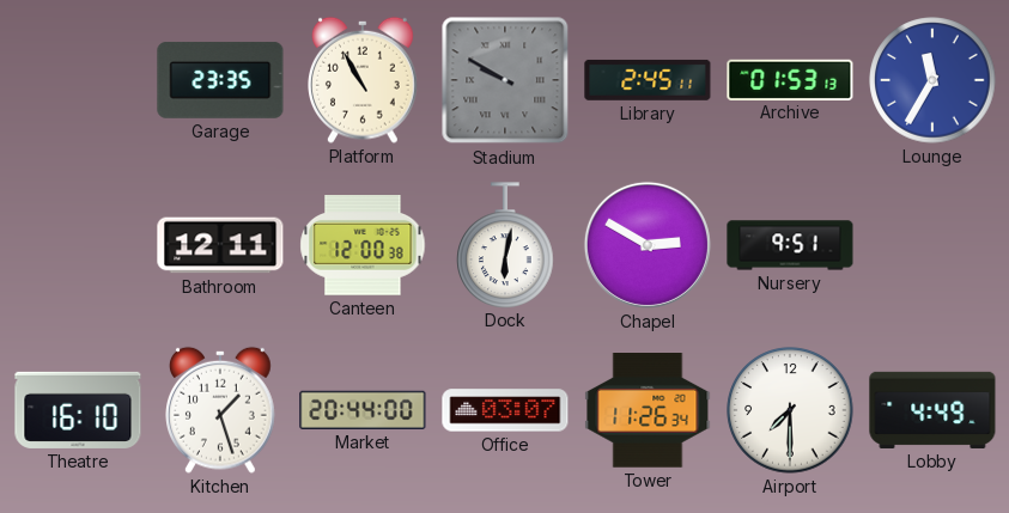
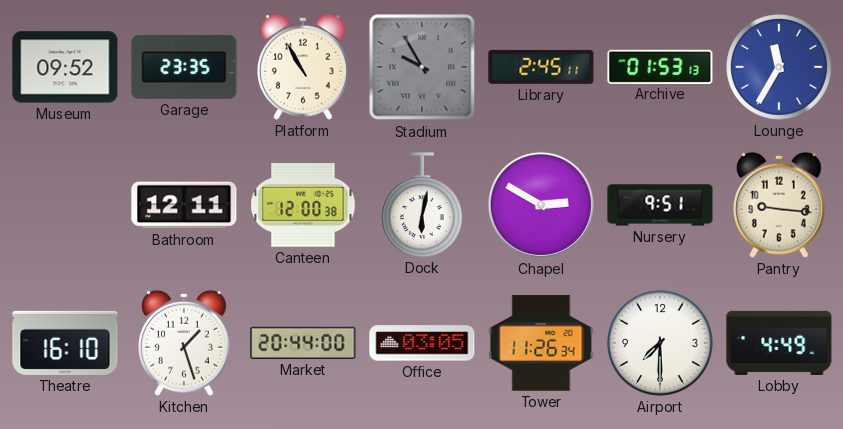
Museum: none -> 09:52 (65, 67)
Stadium: 9:50 -> 9:55 (422, 67)
Pantry: none -> 9:16 (780, 205)
Office: 03:07 -> 03:05 (422, 343)
